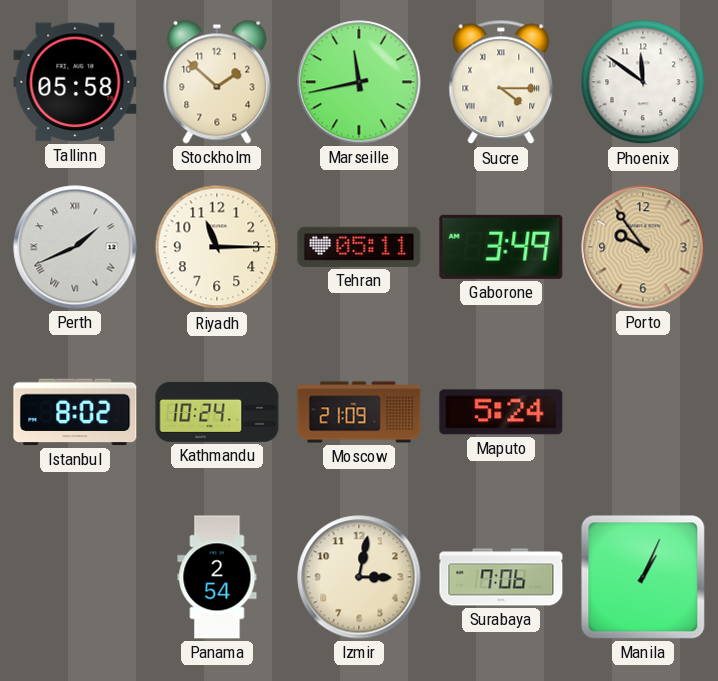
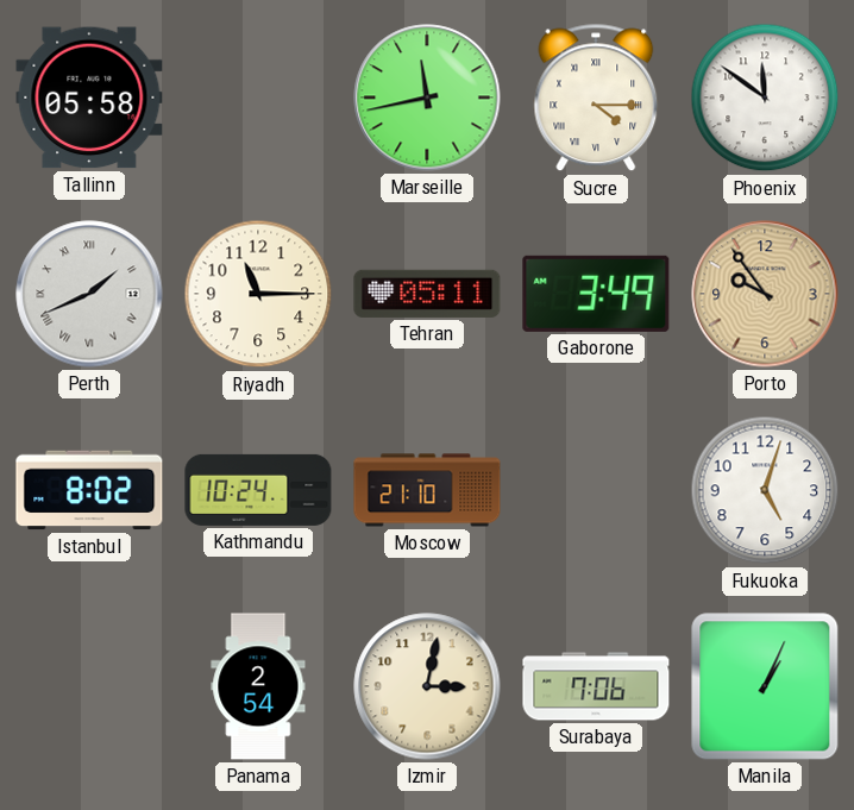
Stockholm: 1:52 -> none (217, 82)
Moscow: 21:09 -> 21:10 (427, 490)
Maputo: 5:24 -> none (501, 412)
Fukuoka: none -> 5:03 (765, 490)
